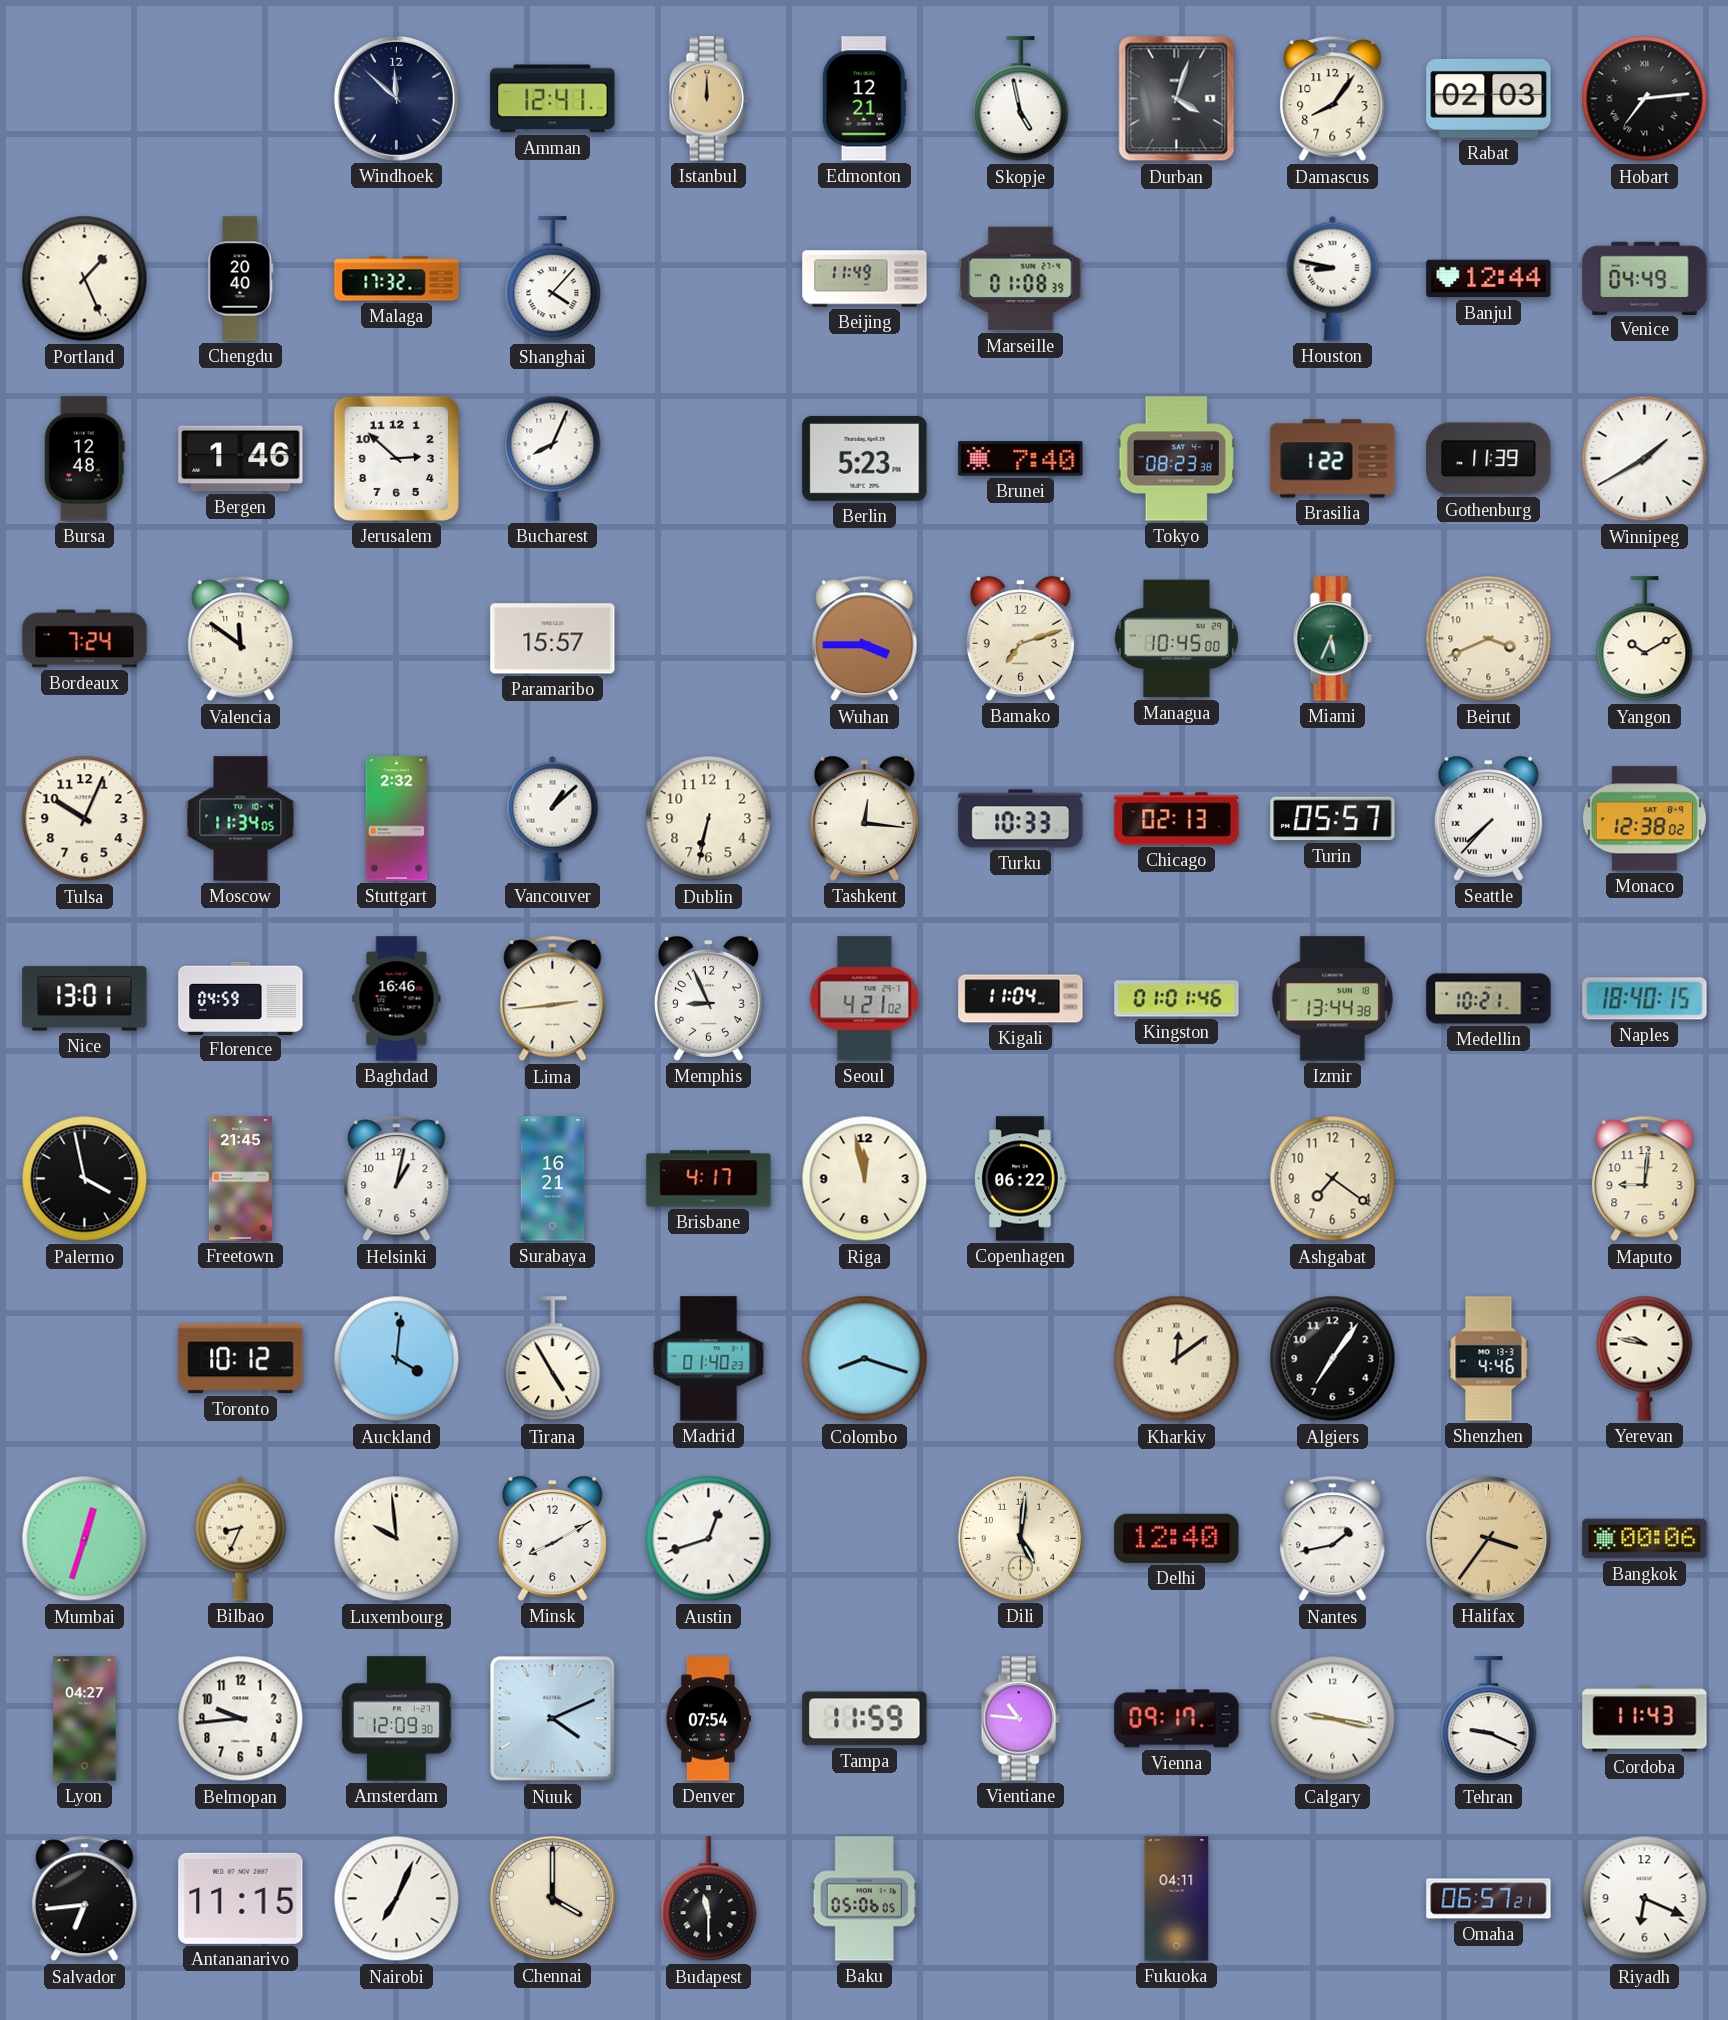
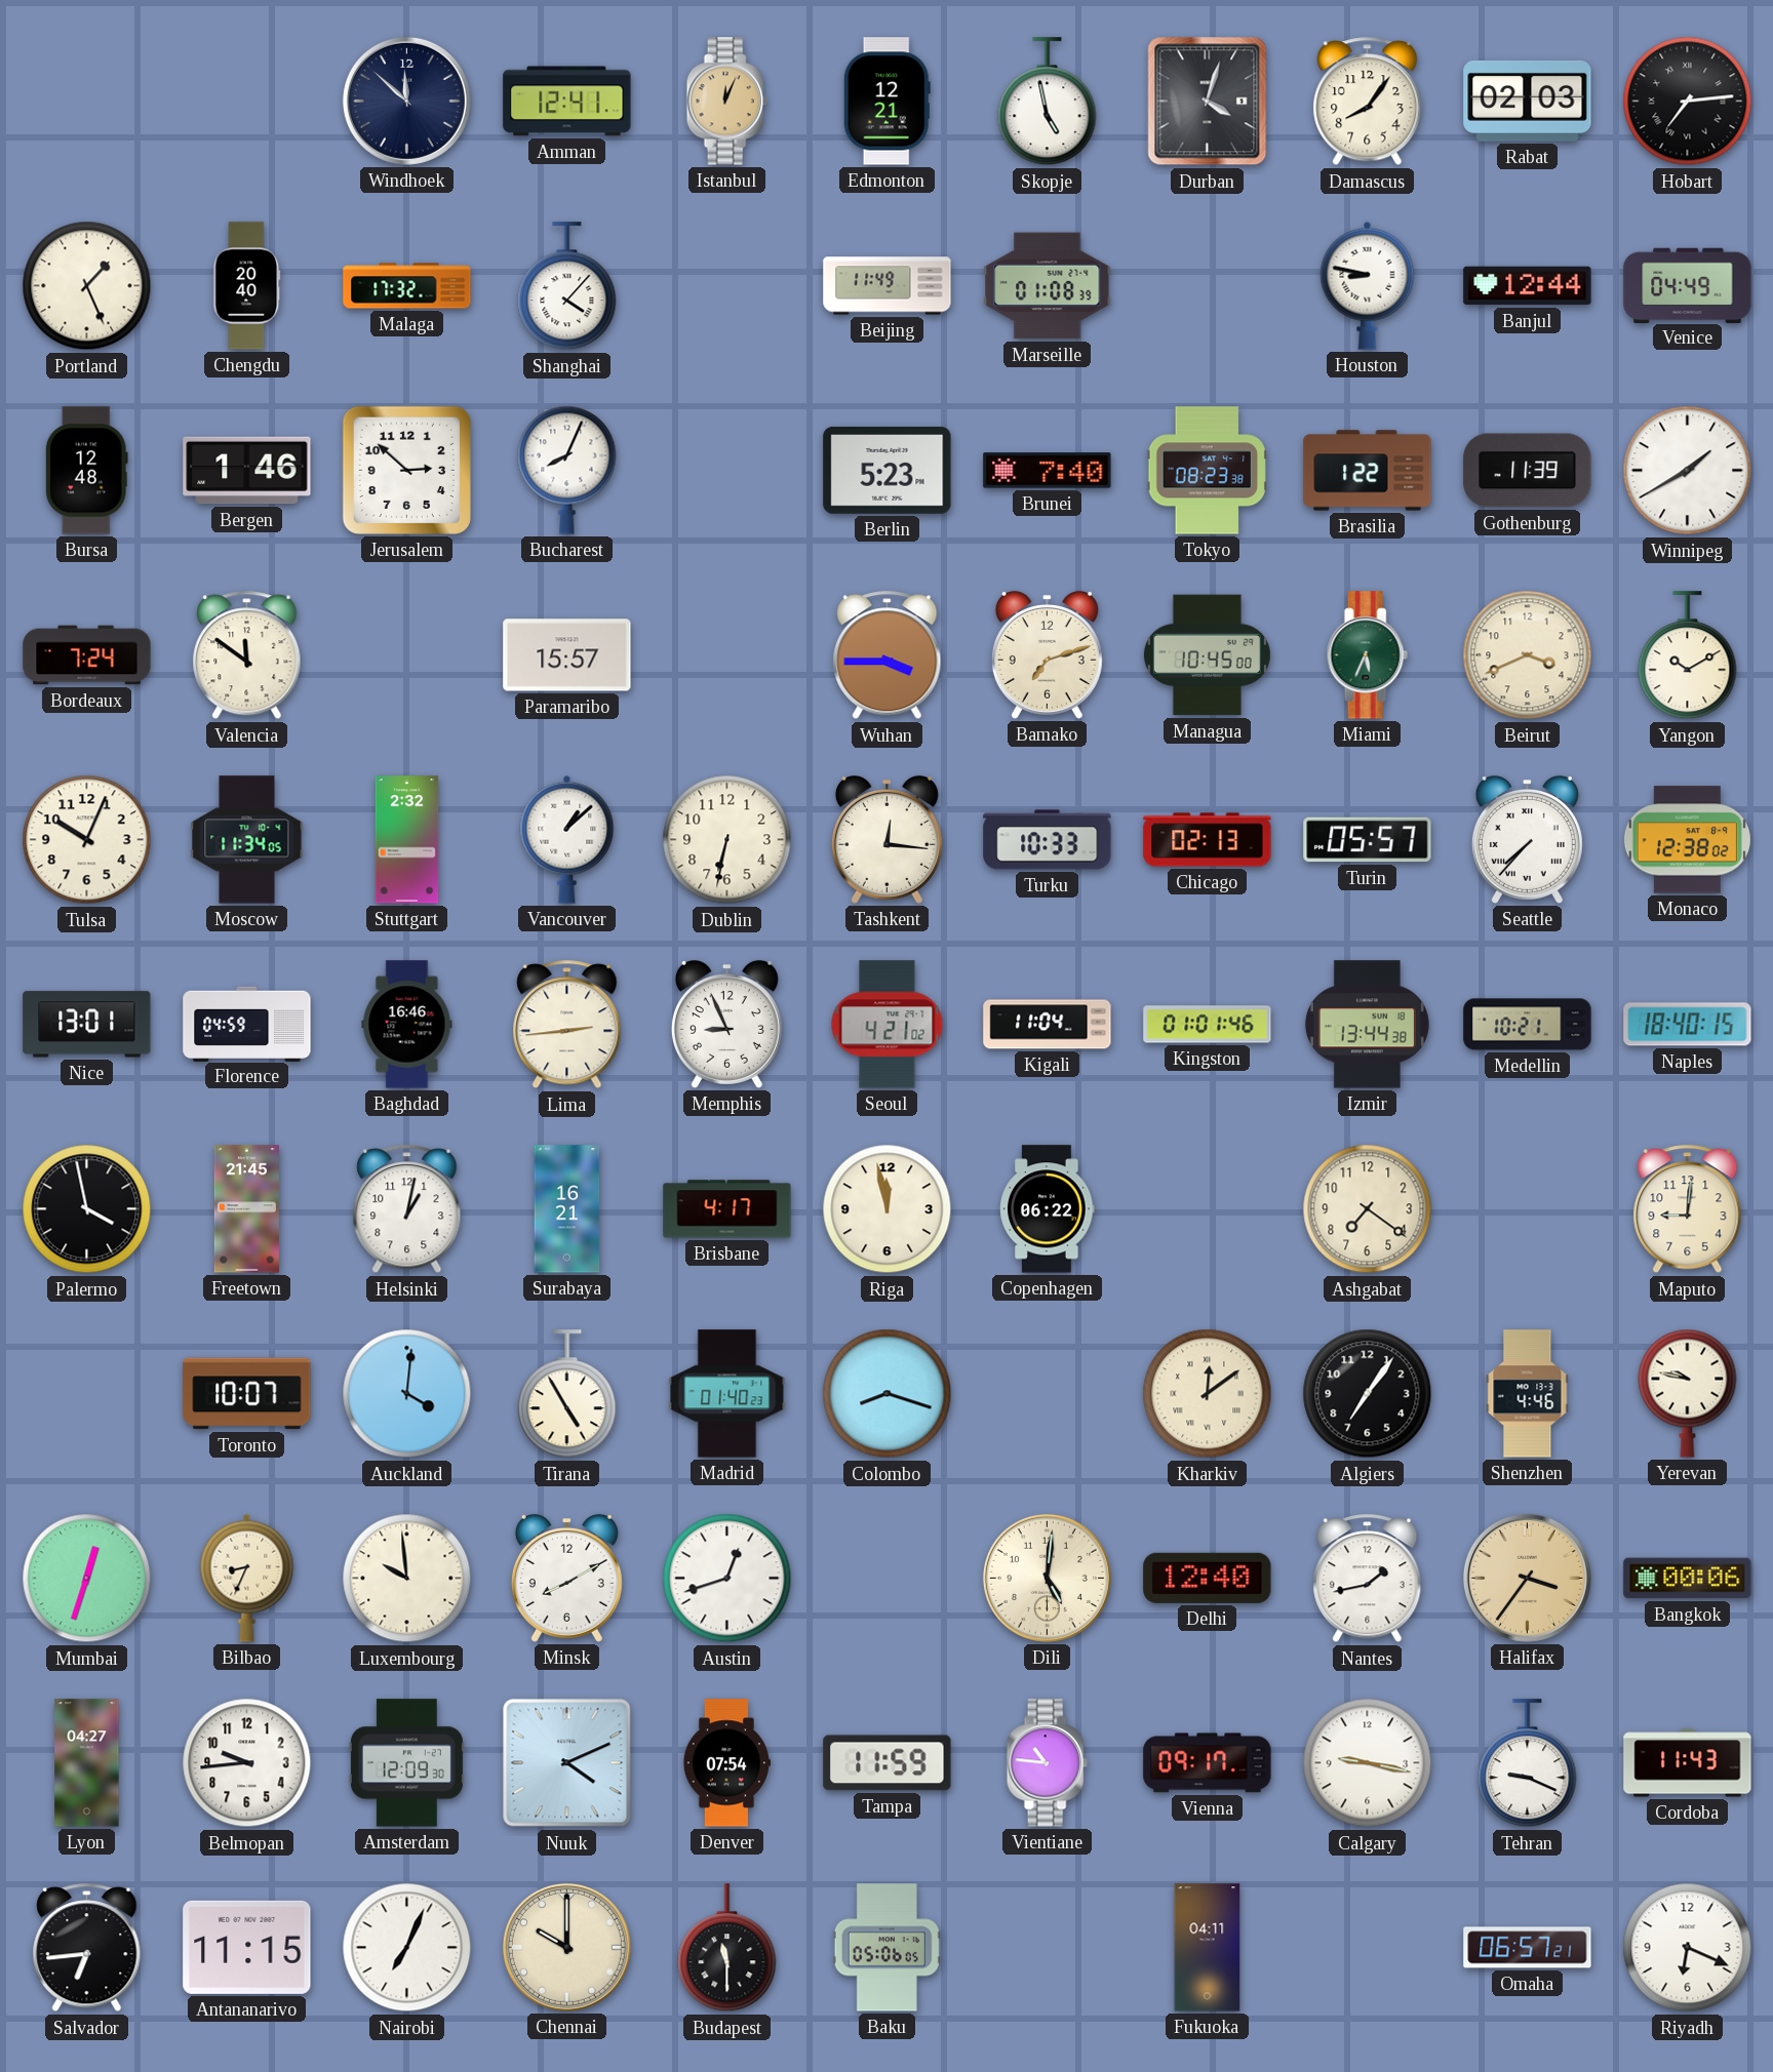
Istanbul: 12:00 -> 12:04 (726, 102)
Toronto: 10:12 -> 10:07 (247, 1394)
Chennai: 4:00 -> 10:00 (566, 1947)
